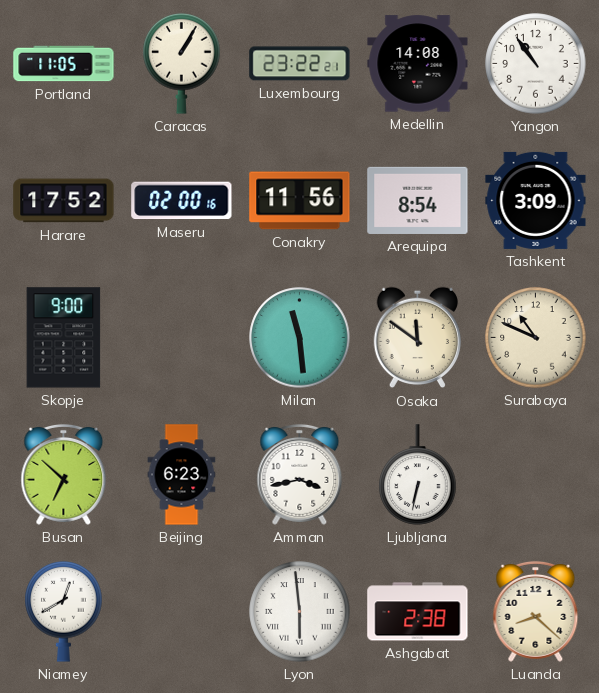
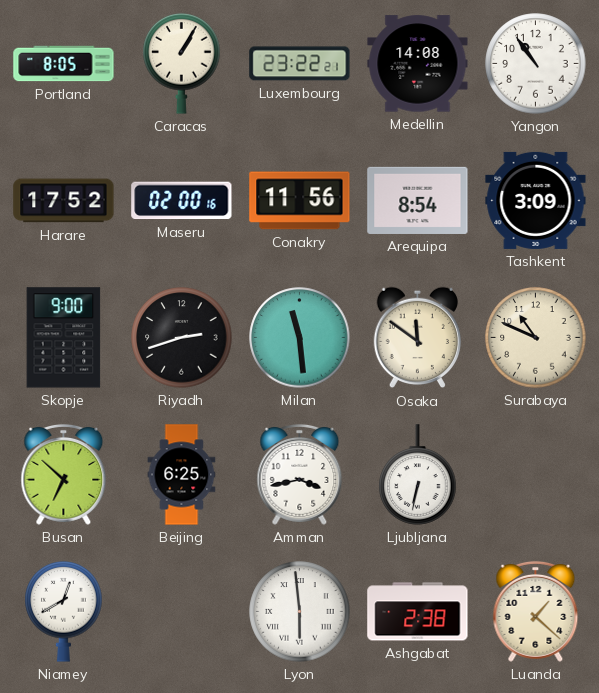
Portland: 11:05 -> 8:05 (64, 64)
Riyadh: none -> 2:42 (182, 338)
Beijing: 6:23 -> 6:25 (182, 475)
Luanda: 8:22 -> 1:22 (536, 611)
